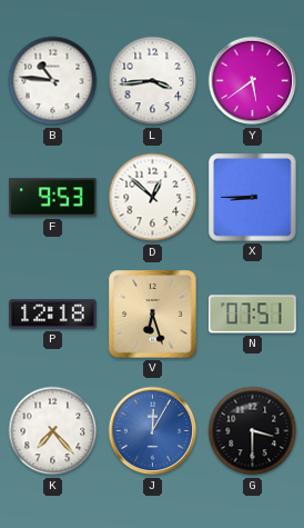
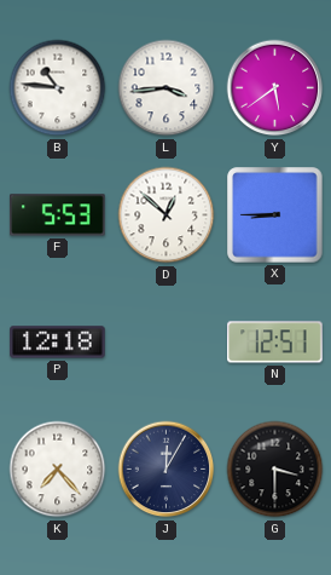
F: 9:53 -> 5:53 (58, 215)
V: 6:27 -> none (153, 315)
N: 07:51 -> 12:51 (275, 343)
J dial: blue -> navy (167, 470)
